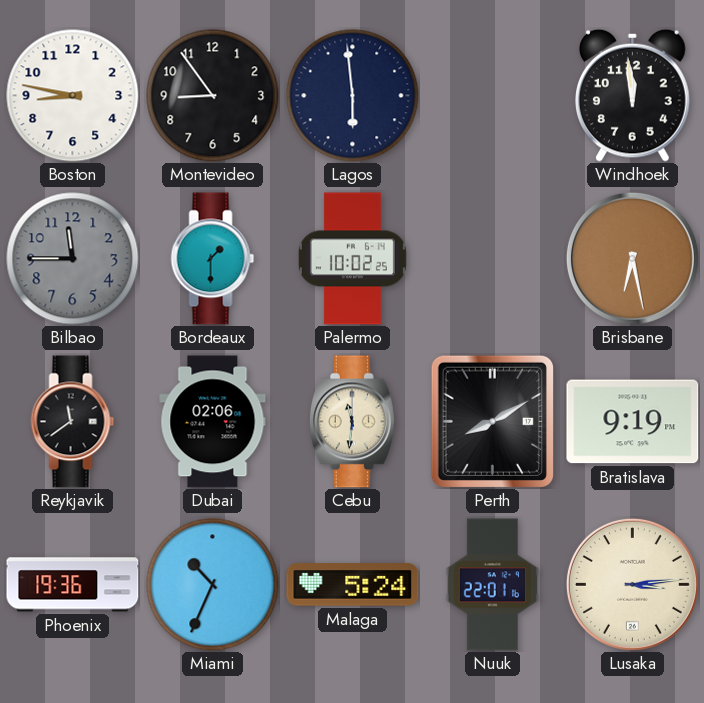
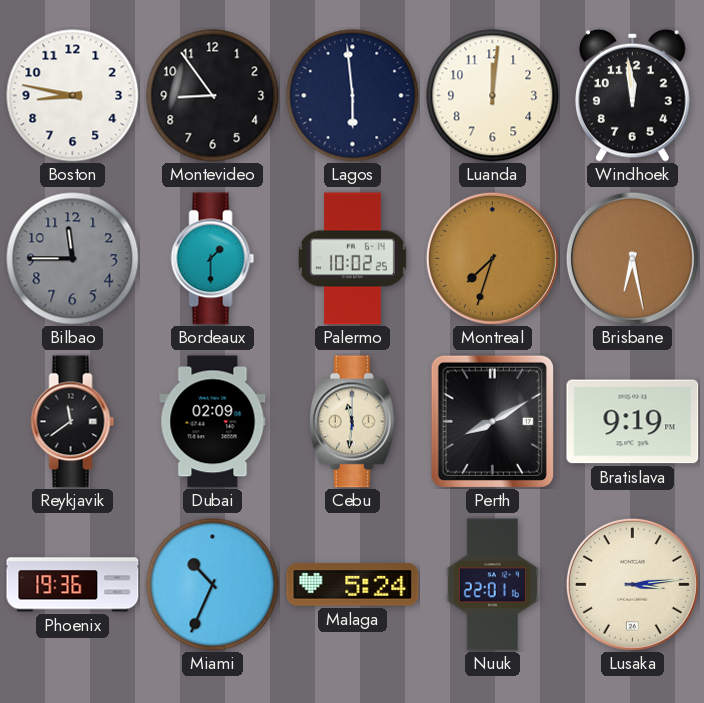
Luanda: none -> 12:01 (493, 96)
Montreal: none -> 7:33 (492, 258)
Dubai: 02:06 -> 02:09 (213, 422)
